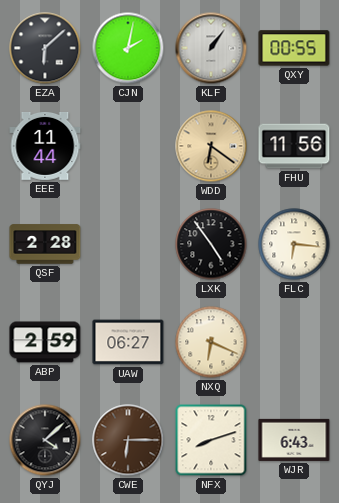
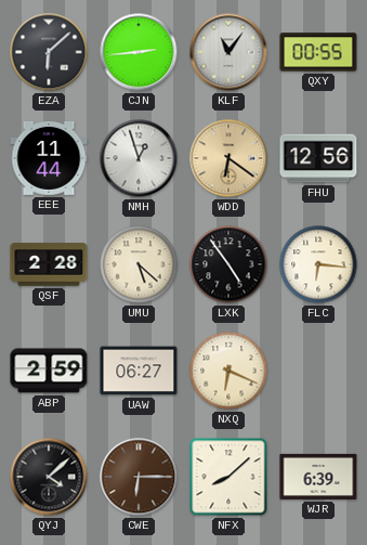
CJN: 2:02 -> 2:44 (139, 52)
KLF: 1:06 -> 11:06 (228, 52)
NMH: none -> 12:57 (139, 158)
FHU: 11:56 -> 12:56 (318, 158)
UMU: none -> 5:22 (139, 264)
NFX: 8:12 -> 8:08 (228, 477)
WJR: 6:43 -> 6:39 (318, 477)
